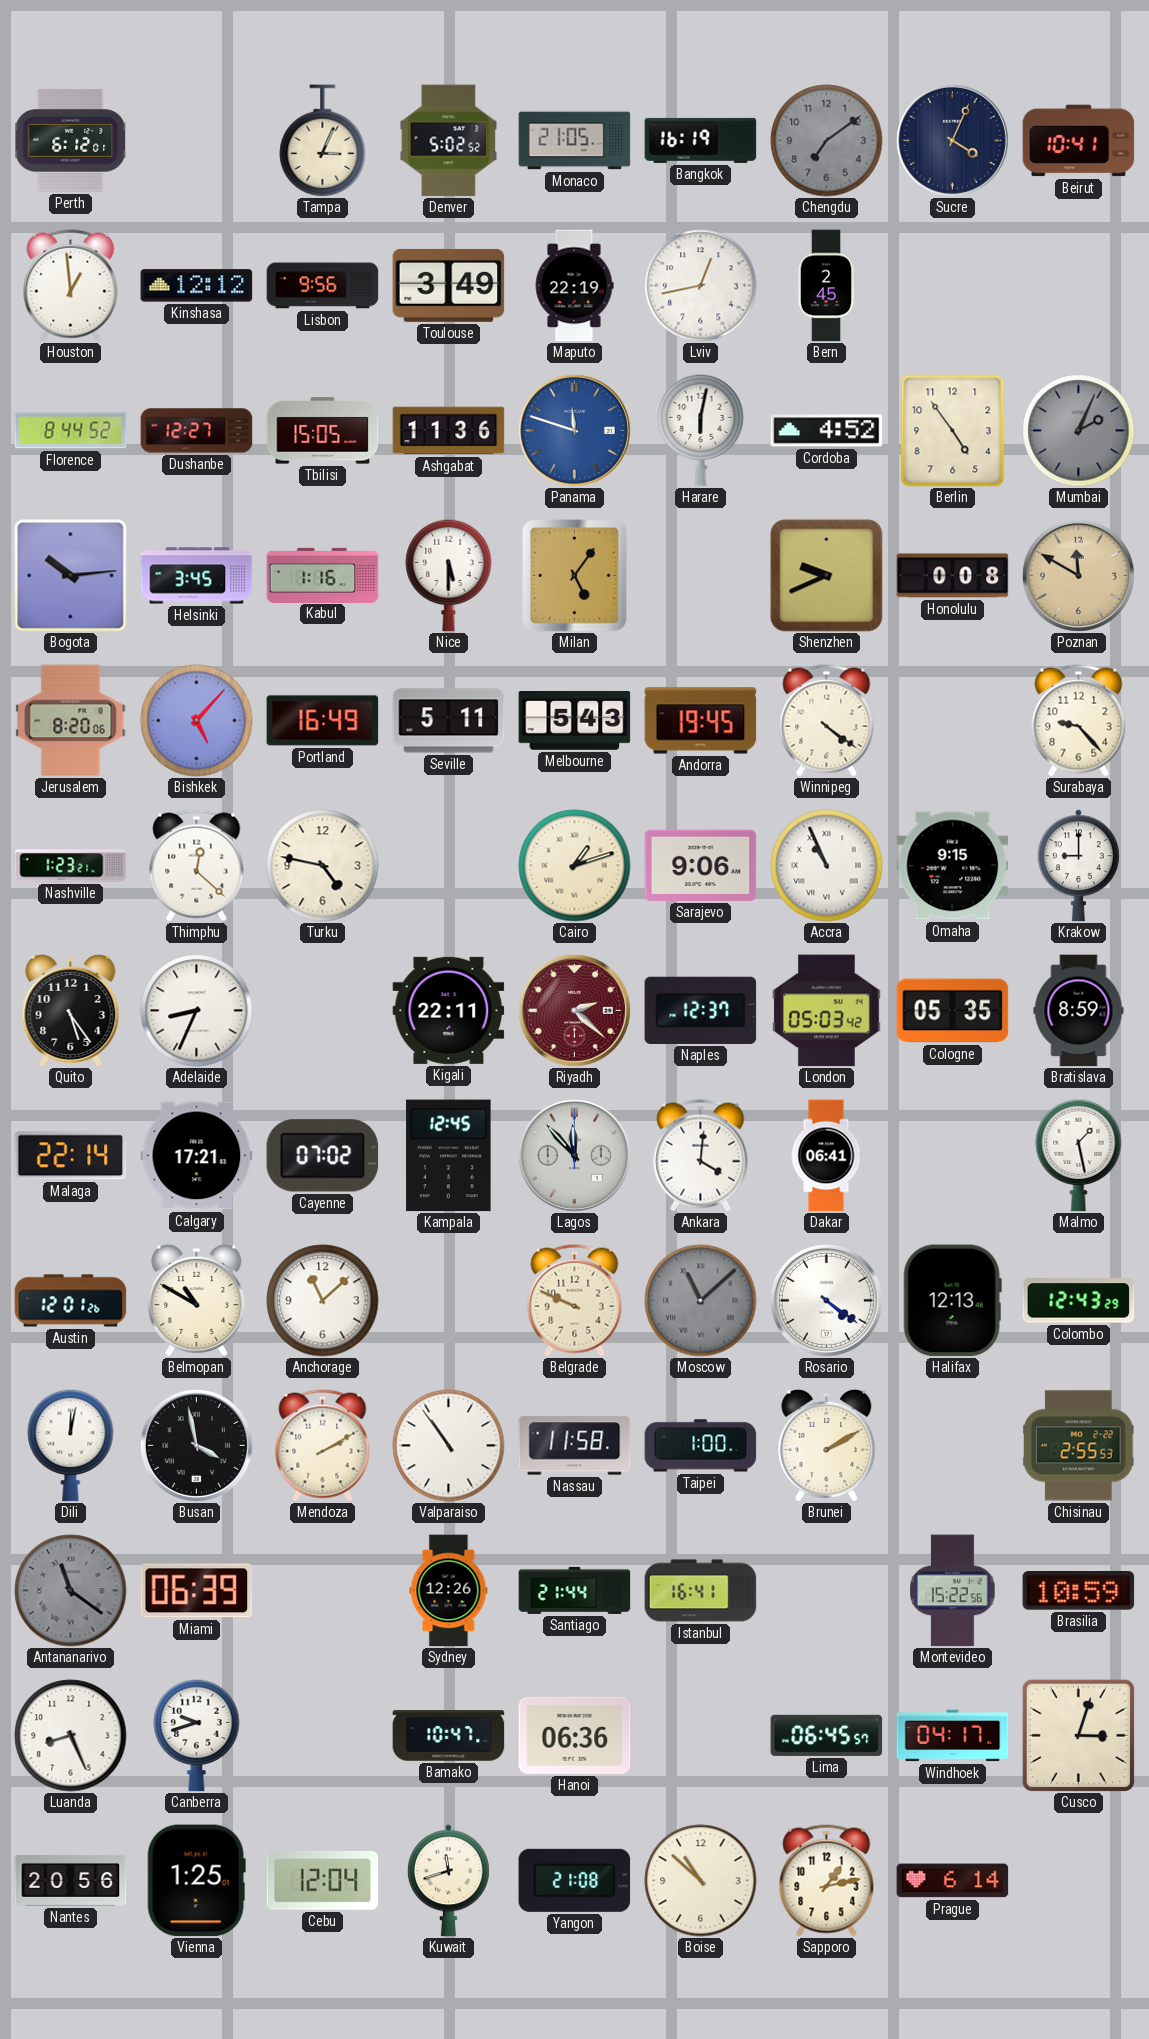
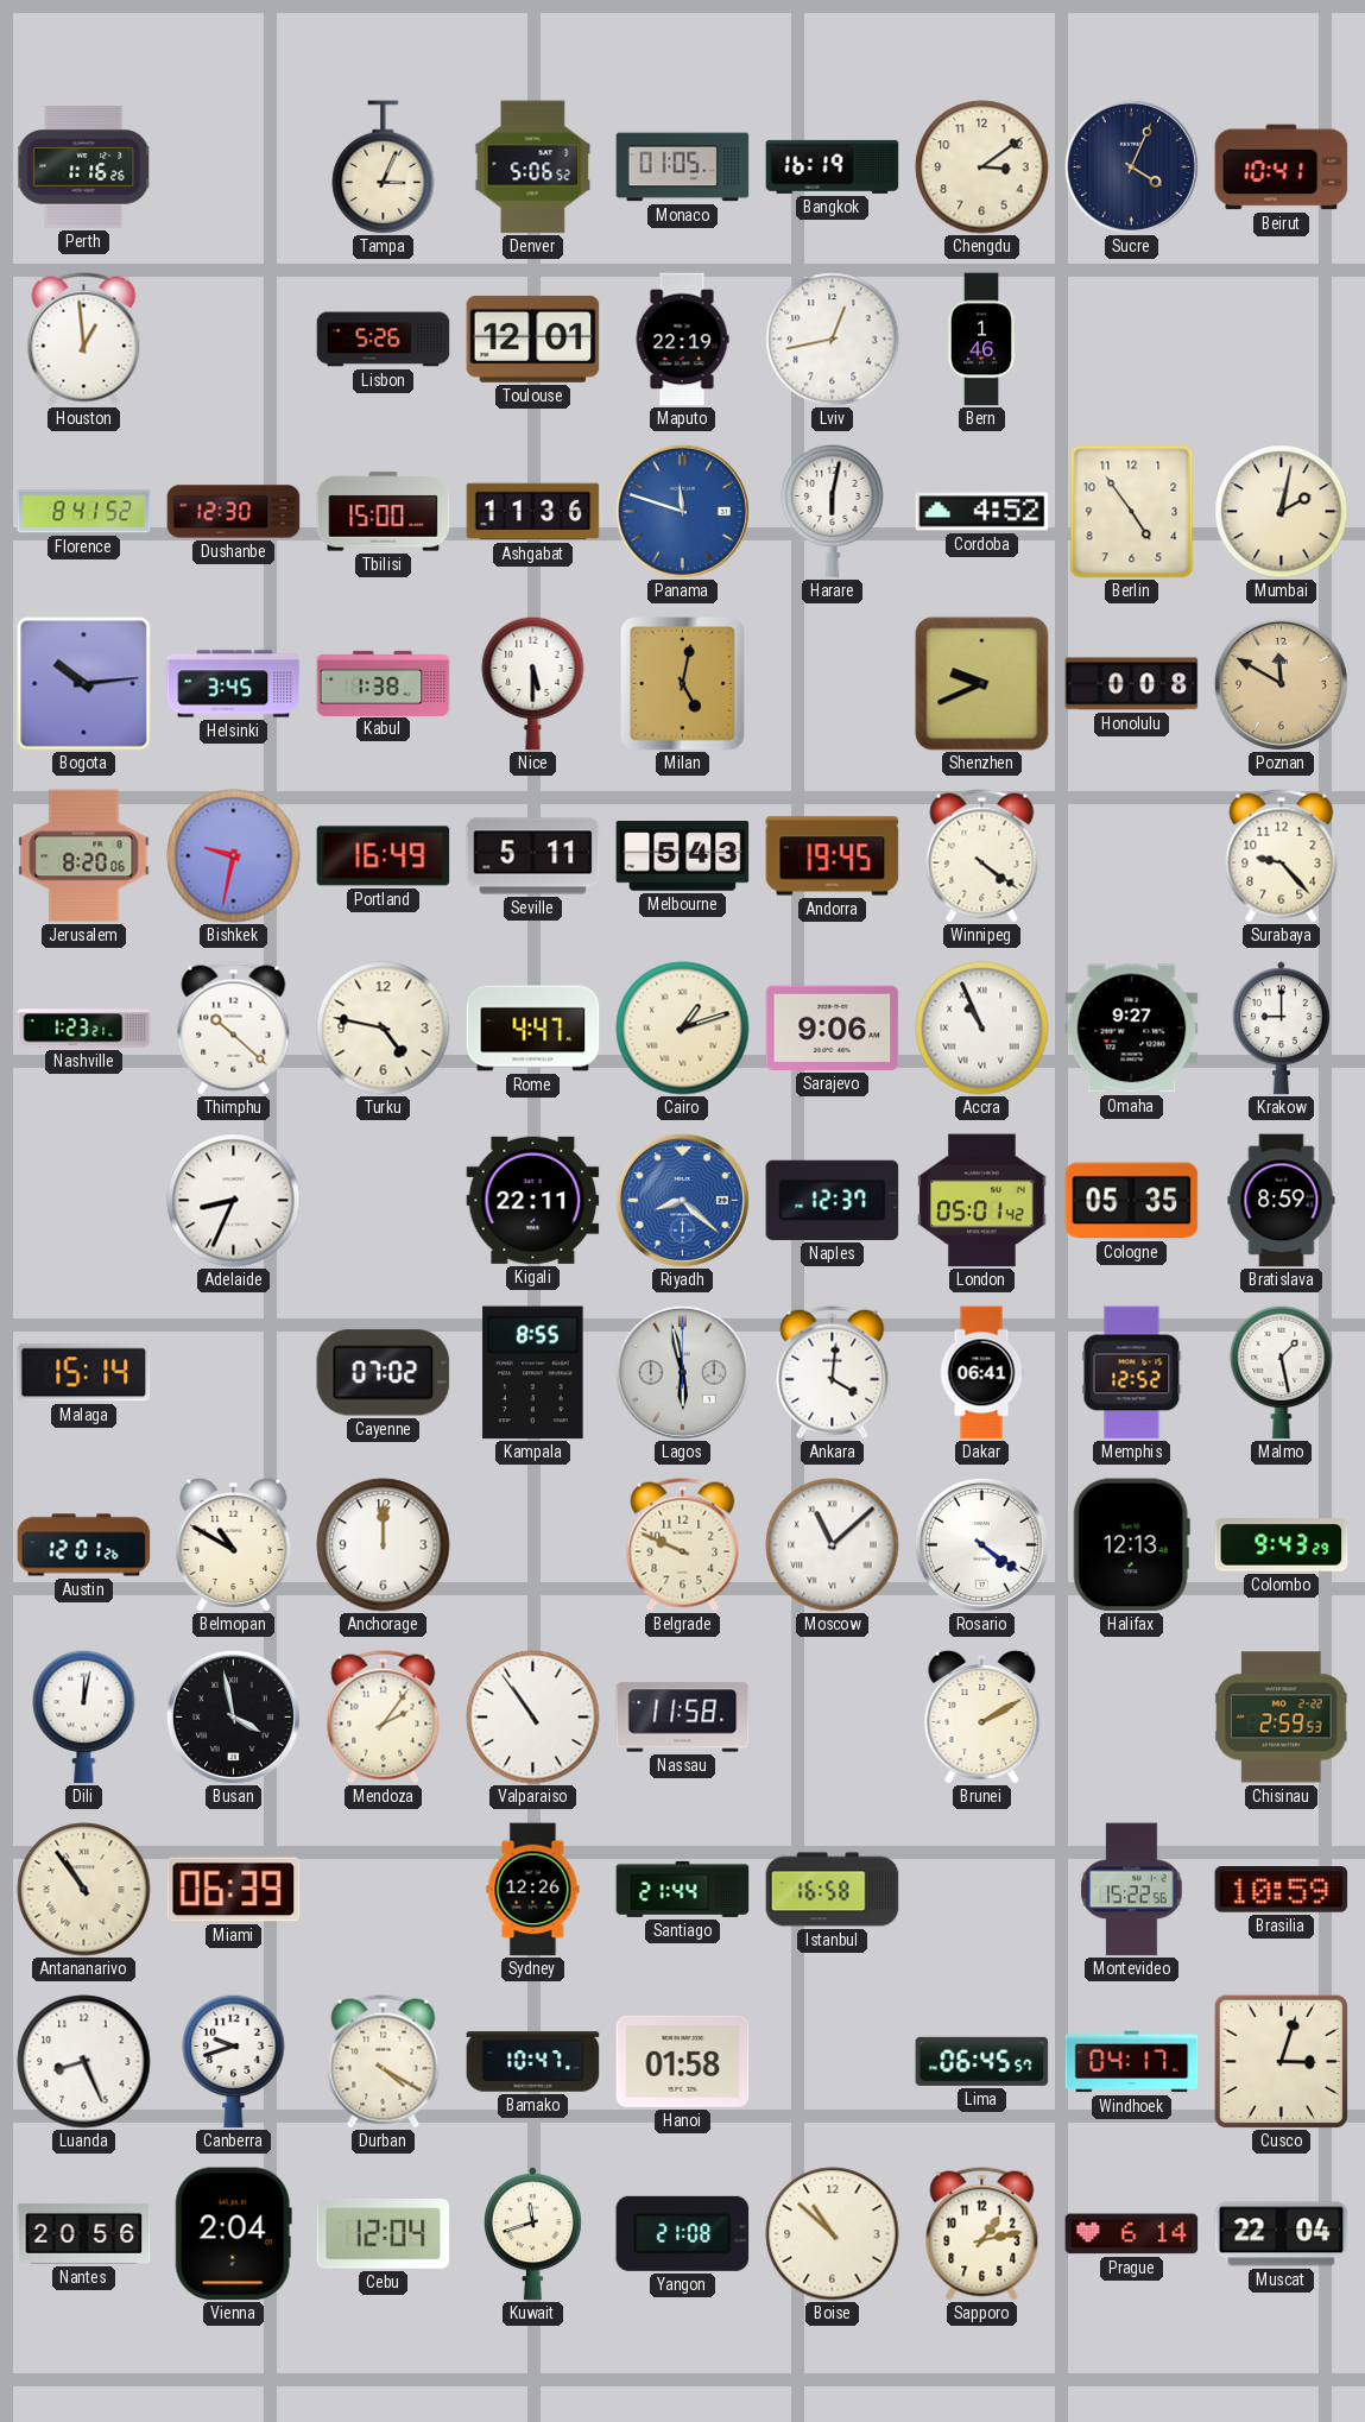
Perth: 6:12 -> 1:16 (84, 167)
Denver: 5:02 -> 5:06 (533, 167)
Monaco: 21:05 -> 01:05 (683, 167)
Chengdu: 7:09 -> 3:09 (982, 167)
Chengdu dial: grey -> cream (982, 167)
Kinshasa: 12:12 -> none (197, 286)
Lisbon: 9:56 -> 5:26 (384, 340)
Toulouse: 3:49 -> 12:01 (533, 339)
Bern: 2:45 -> 1:46 (981, 340)
Florence: 8:44 -> 8:41 (84, 512)
Dushanbe: 12:27 -> 12:30 (234, 512)
Tbilisi: 15:05 -> 15:00 (384, 512)
Mumbai: 2:04 -> 2:02 (1282, 512)
Mumbai dial: grey -> cream (1282, 512)
Kabul: 1:16 -> 1:38 (384, 683)
Milan: 5:06 -> 5:02 (683, 684)
Bishkek: 5:07 -> 9:32 (234, 856)
Thimphu: 12:22 -> 10:22 (234, 1029)
Rome: none -> 4:47 (533, 1029)
Omaha: 9:15 -> 9:27 (1132, 1029)
Quito: 5:24 -> none (71, 1010)
Riyadh: 2:22 -> 8:22 (682, 1200)
Riyadh dial: burgundy -> blue (682, 1200)
London: 05:03 -> 05:01 (982, 1201)
Malaga: 22:14 -> 15:14 (84, 1373)
Calgary: 17:21 -> none (197, 1156)
Kampala: 12:45 -> 8:55 (533, 1373)
Lagos: 11:53 -> 5:58 (682, 1372)
Memphis: none -> 12:52 (1132, 1373)
Anchorage: 11:08 -> 12:00 (384, 1545)
Moscow dial: grey -> white (833, 1545)
Colombo: 12:43 -> 9:43 (1282, 1545)
Mendoza: 2:10 -> 2:06 (384, 1718)
Taipei: 1:00 -> none (701, 1446)
Chisinau: 2:55 -> 2:59 (1281, 1718)
Antananarivo: 11:21 -> 10:54 (84, 1890)
Antananarivo dial: grey -> cream (84, 1890)
Istanbul: 16:41 -> 16:58 (833, 1890)
Durban: none -> 4:20 (384, 2062)
Hanoi: 06:36 -> 01:58 (683, 2061)
Vienna: 1:25 -> 2:04 (233, 2234)
Muscat: none -> 22:04 (1282, 2234)
